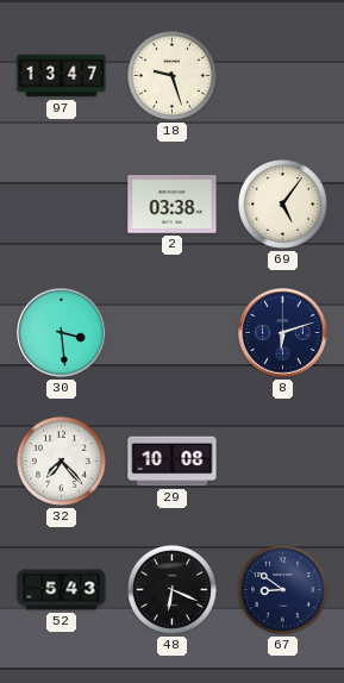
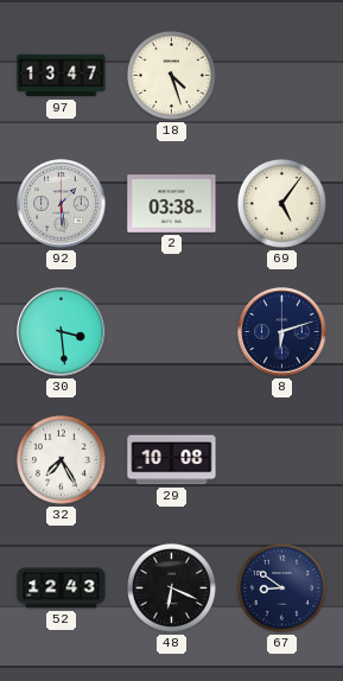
18: 9:27 -> 4:27 (171, 75)
92: none -> 1:29 (62, 204)
32: 7:23 -> 7:25 (61, 459)
52: 5:43 -> 12:43 (62, 588)
